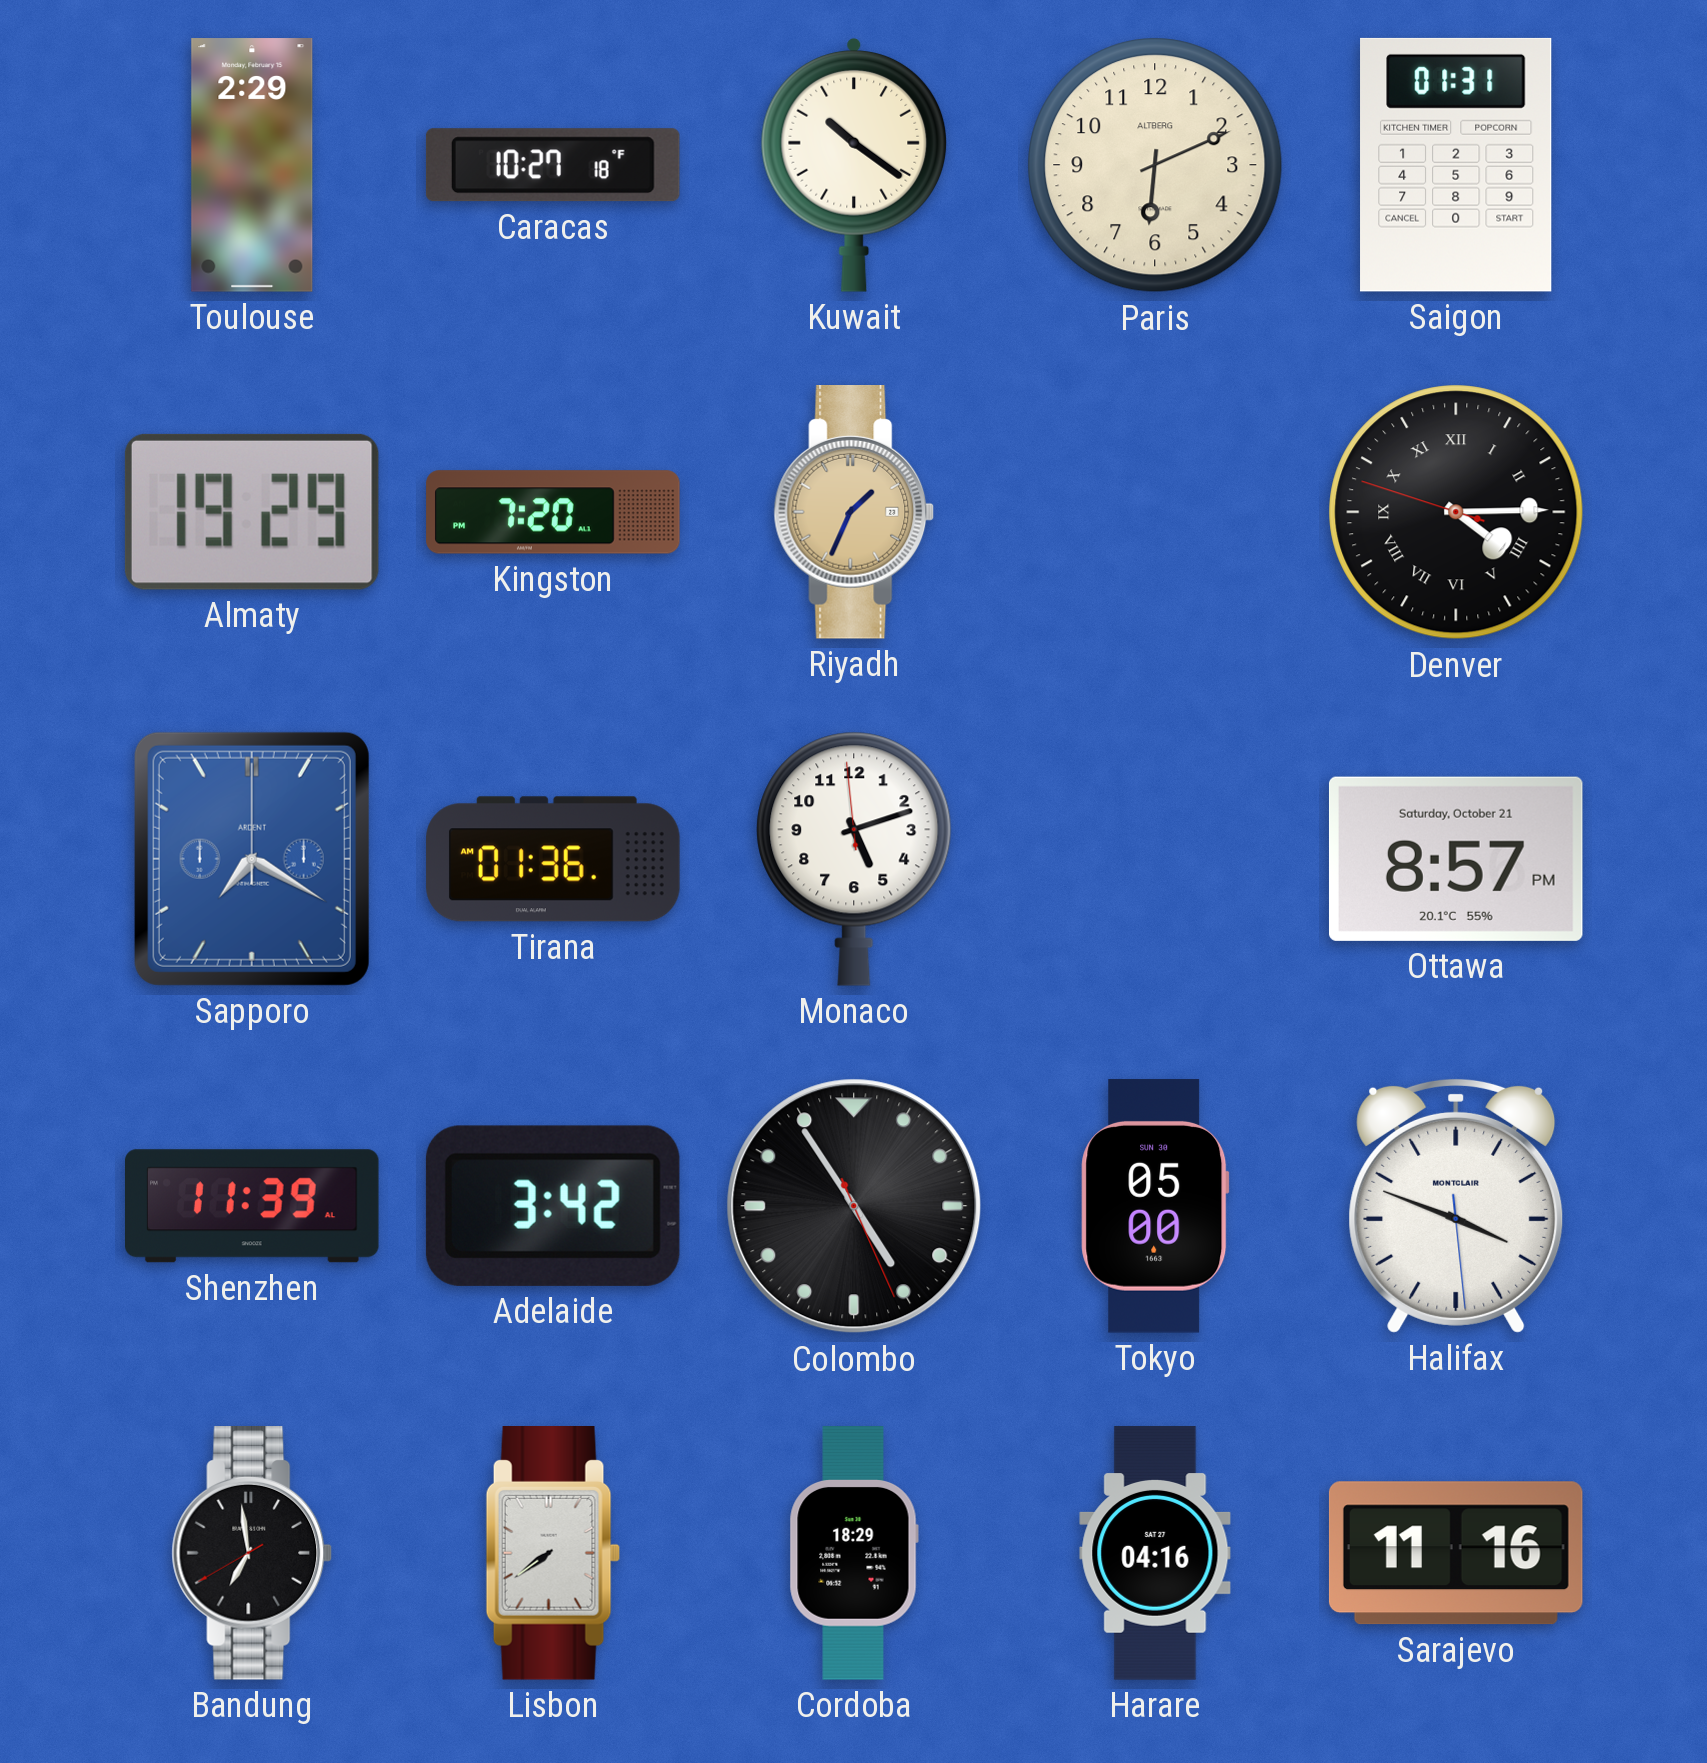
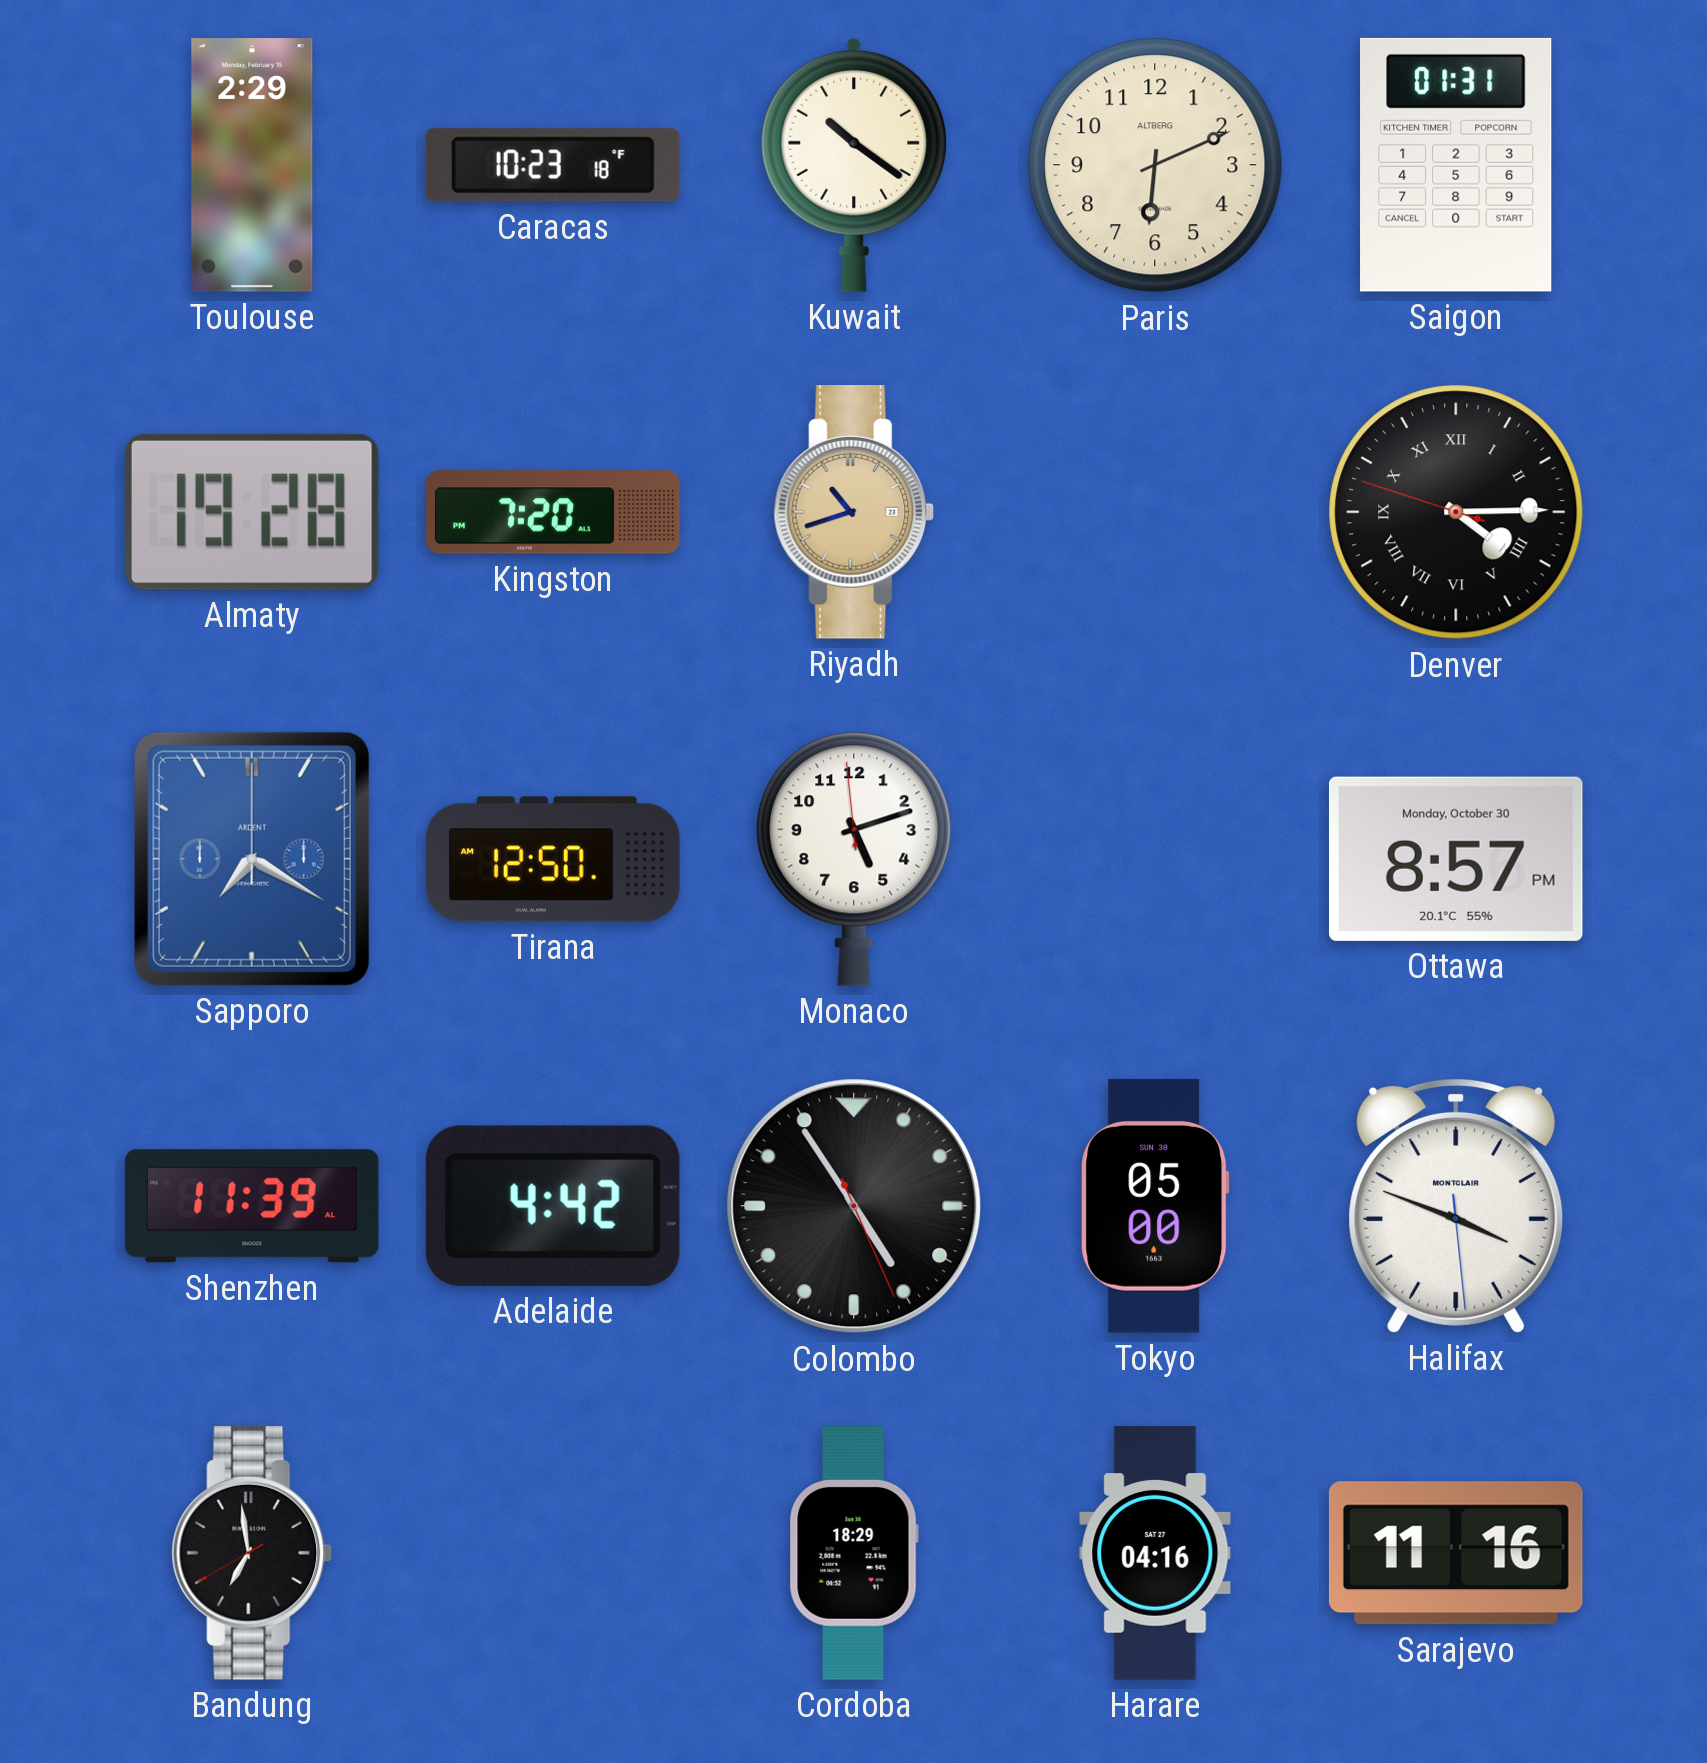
Caracas: 10:27 -> 10:23 (553, 165)
Almaty: 19:29 -> 19:28 (252, 512)
Riyadh: 1:34 -> 10:42 (854, 513)
Tirana: 01:36 -> 12:50 (553, 859)
Ottawa date: Saturday, October 21 -> Monday, October 30 (1456, 859)
Adelaide: 3:42 -> 4:42 (553, 1206)
Lisbon: 7:39 -> none (553, 1554)
